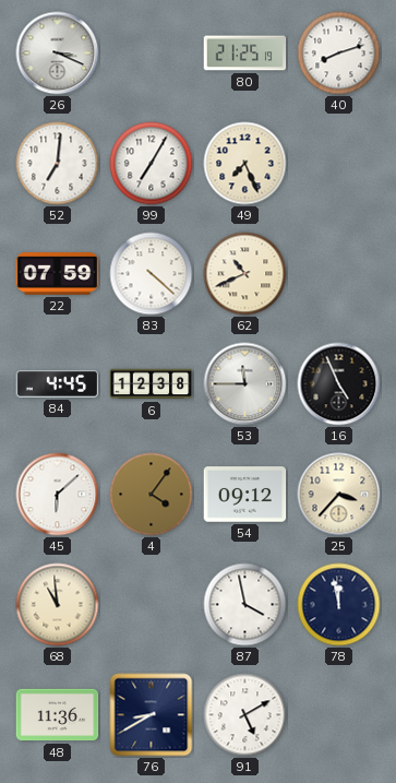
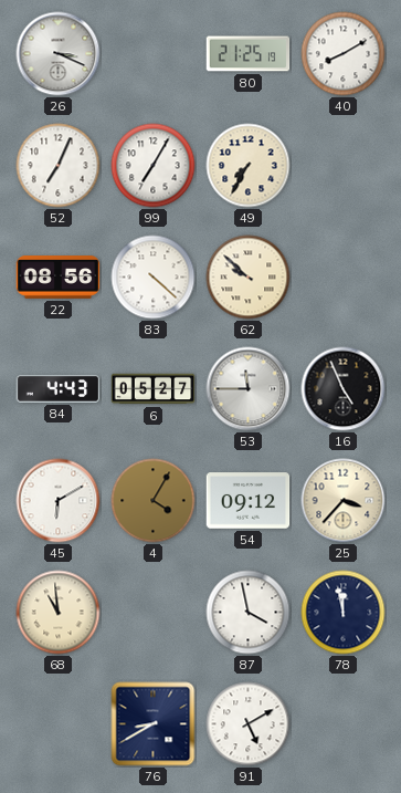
40: 8:12 -> 8:10 (344, 54)
52: 7:01 -> 7:04 (59, 166)
49: 7:26 -> 7:35 (249, 166)
22: 07:59 -> 08:56 (59, 278)
62: 10:41 -> 9:52 (249, 278)
84: 4:45 -> 4:43 (59, 388)
6: 12:38 -> 05:27 (154, 389)
45: 6:08 -> 6:10 (59, 501)
4: 4:06 -> 4:05 (154, 501)
48: 11:36 -> none (58, 715)
